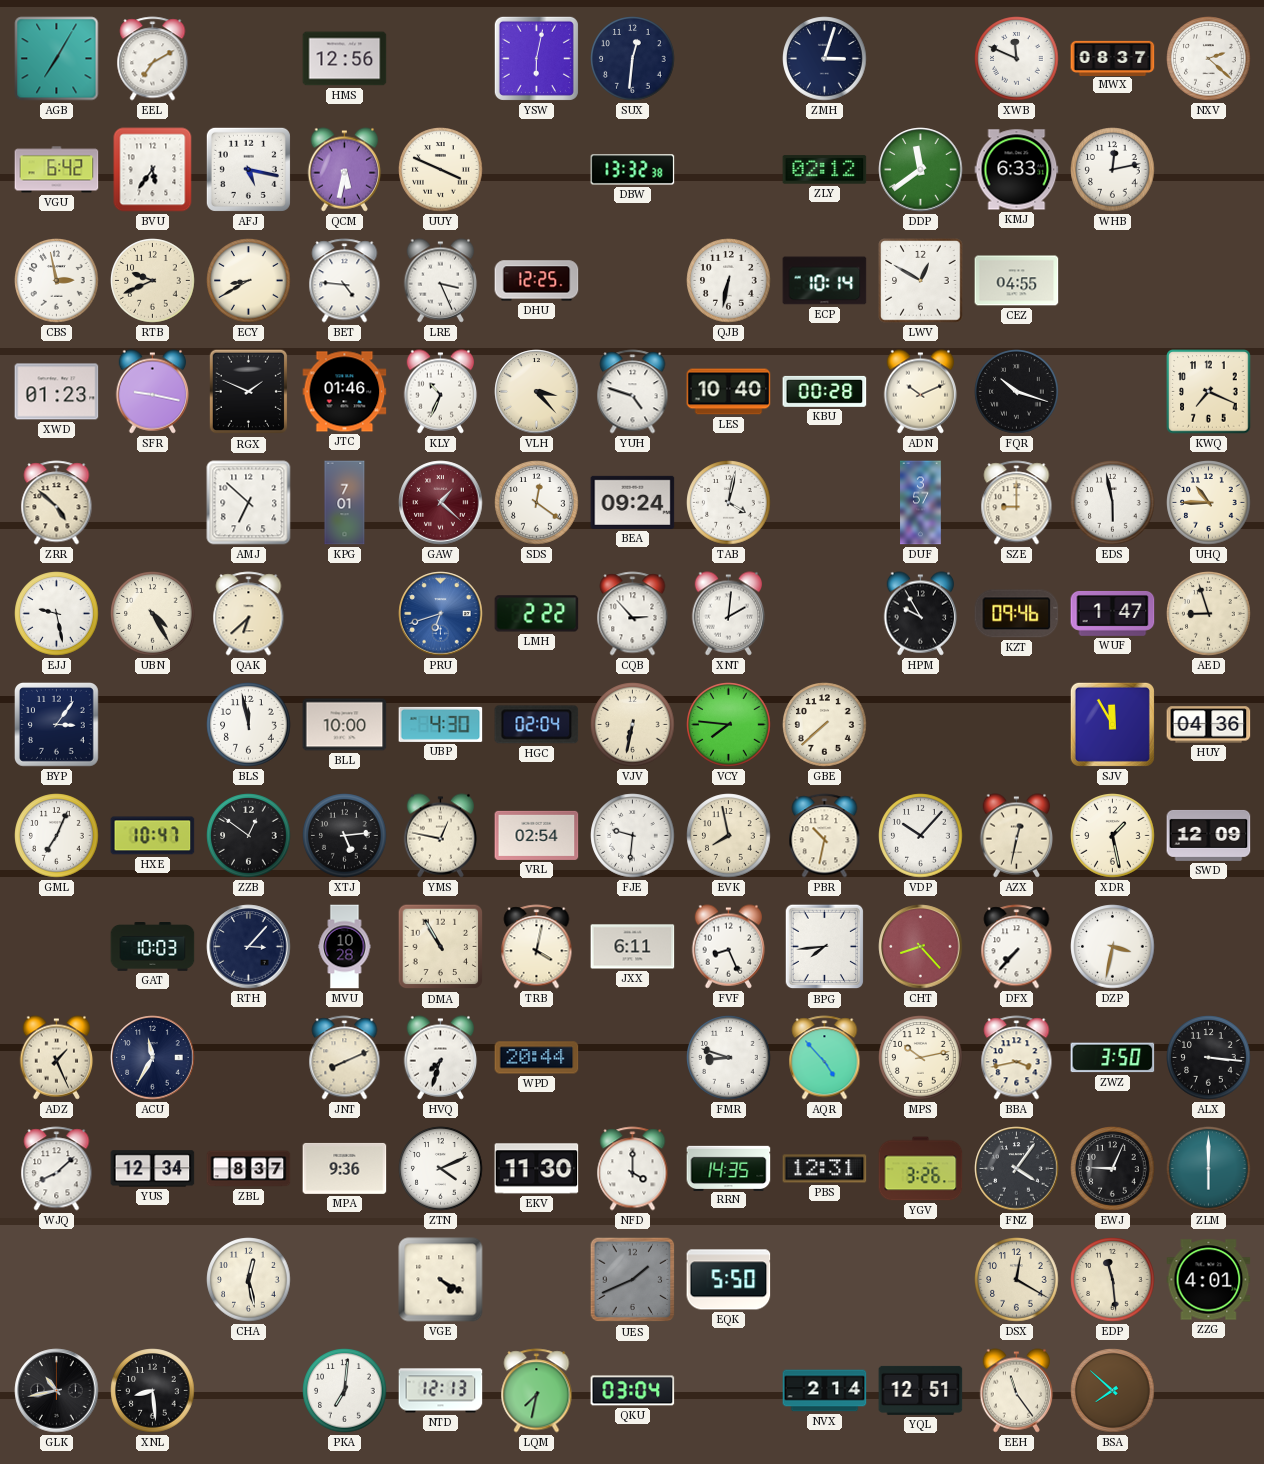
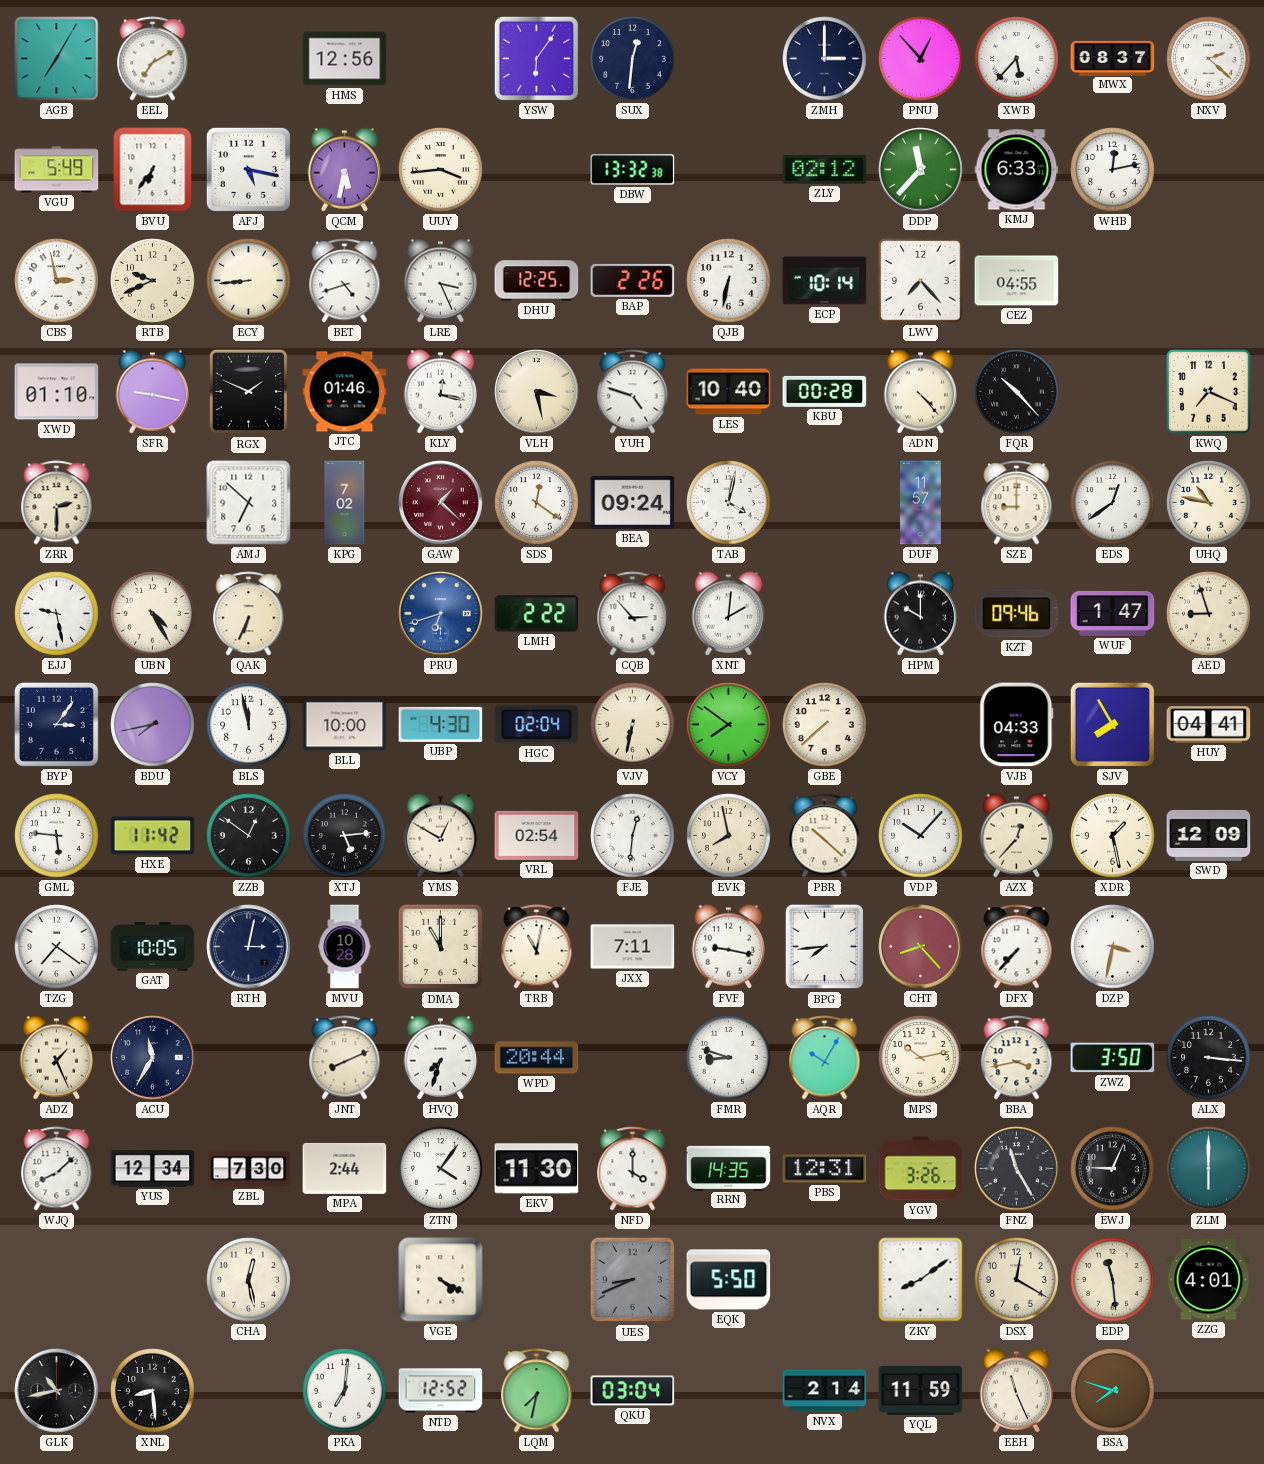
YSW: 6:02 -> 6:06 (536, 58)
ZMH: 3:03 -> 3:00 (825, 59)
PNU: none -> 12:53 (921, 59)
XWB: 11:49 -> 5:37 (1017, 59)
VGU: 6:42 -> 5:49 (57, 170)
BVU: 5:36 -> 6:36 (153, 170)
UUY: 3:49 -> 3:44 (441, 170)
DDP: 11:39 -> 11:37 (921, 170)
ECY: 8:40 -> 8:44 (249, 281)
BET: 4:46 -> 4:42 (345, 281)
BAP: none -> 2:26 (633, 280)
LWV: 12:50 -> 7:23 (921, 281)
XWD: 01:23 -> 01:10 (57, 392)
KLY: 10:34 -> 12:17 (441, 392)
VLH: 3:23 -> 3:28 (537, 392)
ADN: 10:11 -> 4:23 (921, 392)
FQR: 10:18 -> 10:23 (1017, 392)
ZRR: 4:52 -> 2:30 (57, 503)
KPG: 7:01 -> 7:02 (345, 503)
DUF: 3:57 -> 11:57 (921, 503)
EDS: 5:58 -> 12:39 (1113, 503)
UHQ: 10:45 -> 10:47 (1209, 503)
QAK: 6:38 -> 6:34 (249, 614)
HPM: 9:55 -> 10:00 (921, 614)
BDU: none -> 7:43 (153, 725)
VCY: 7:46 -> 7:51 (729, 725)
VJB: none -> 04:33 (1017, 725)
SJV: 11:55 -> 7:55 (1112, 724)
HUY: 04:36 -> 04:41 (1209, 725)
GML: 7:04 -> 5:46 (57, 836)
HXE: 10:47 -> 11:42 (153, 836)
YMS: 12:47 -> 12:50 (441, 836)
FJE: 9:31 -> 12:31 (633, 836)
PBR: 10:32 -> 10:22 (825, 836)
AZX: 12:32 -> 12:37 (1017, 836)
TZG: none -> 7:21 (57, 947)
GAT: 10:03 -> 10:05 (153, 947)
RTH: 3:07 -> 3:02 (249, 947)
DMA: 10:55 -> 11:00 (441, 947)
TRB: 4:02 -> 11:02 (537, 947)
JXX: 6:11 -> 7:11 (633, 947)
FVF: 8:26 -> 9:17 (729, 947)
AQR: 4:53 -> 10:05 (825, 1058)
ZBL: 8:37 -> 7:30 (249, 1169)
MPA: 9:36 -> 2:44 (345, 1168)
ZTN: 4:11 -> 4:06 (441, 1169)
FNZ: 4:06 -> 11:25 (1017, 1169)
UES: 1:41 -> 8:41 (633, 1280)
ZKY: none -> 8:09 (921, 1280)
NTD: 12:13 -> 12:52 (441, 1391)
YQL: 12:51 -> 11:59 (921, 1390)
EEH: 11:24 -> 11:26 (1017, 1391)
BSA: 7:52 -> 7:48 (1113, 1391)
